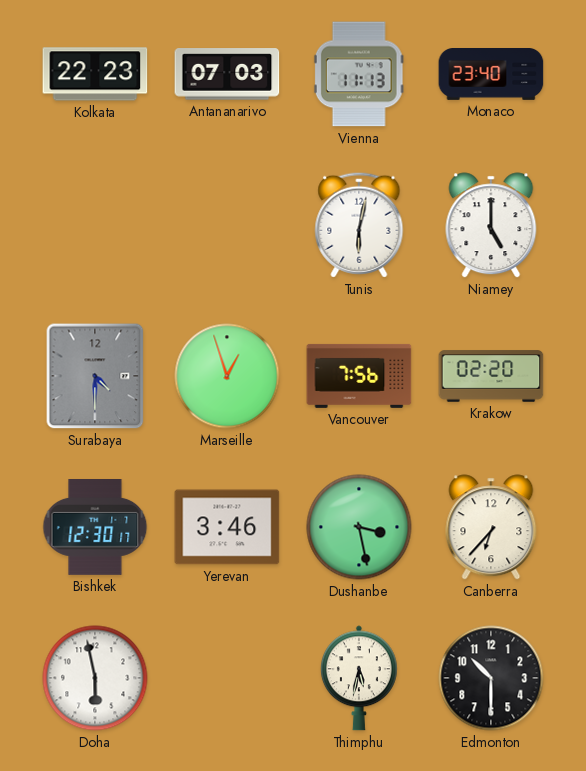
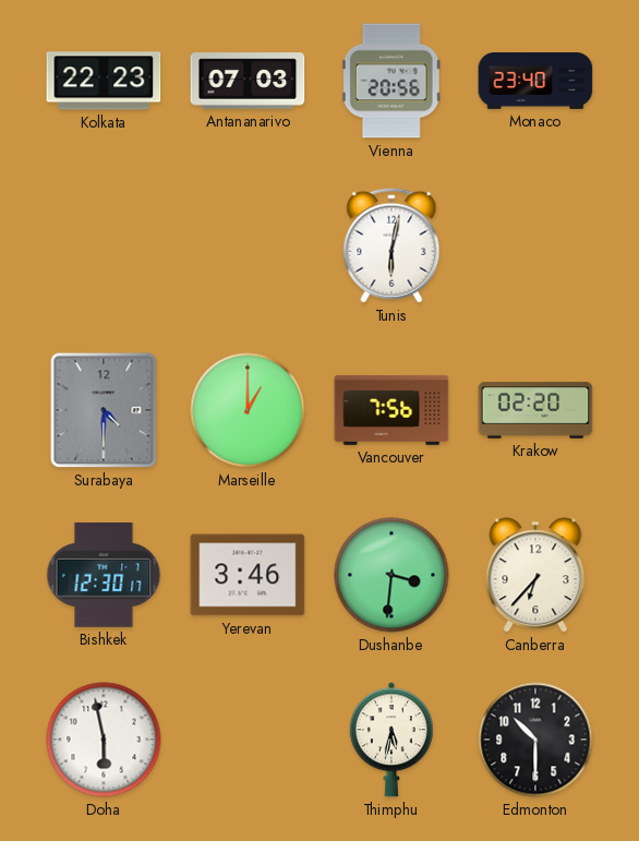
Vienna: 11:13 -> 20:56 (391, 81)
Niamey: 5:00 -> none (491, 225)
Marseille: 12:57 -> 1:00 (248, 410)
Dushanbe: 3:28 -> 3:31 (391, 575)
